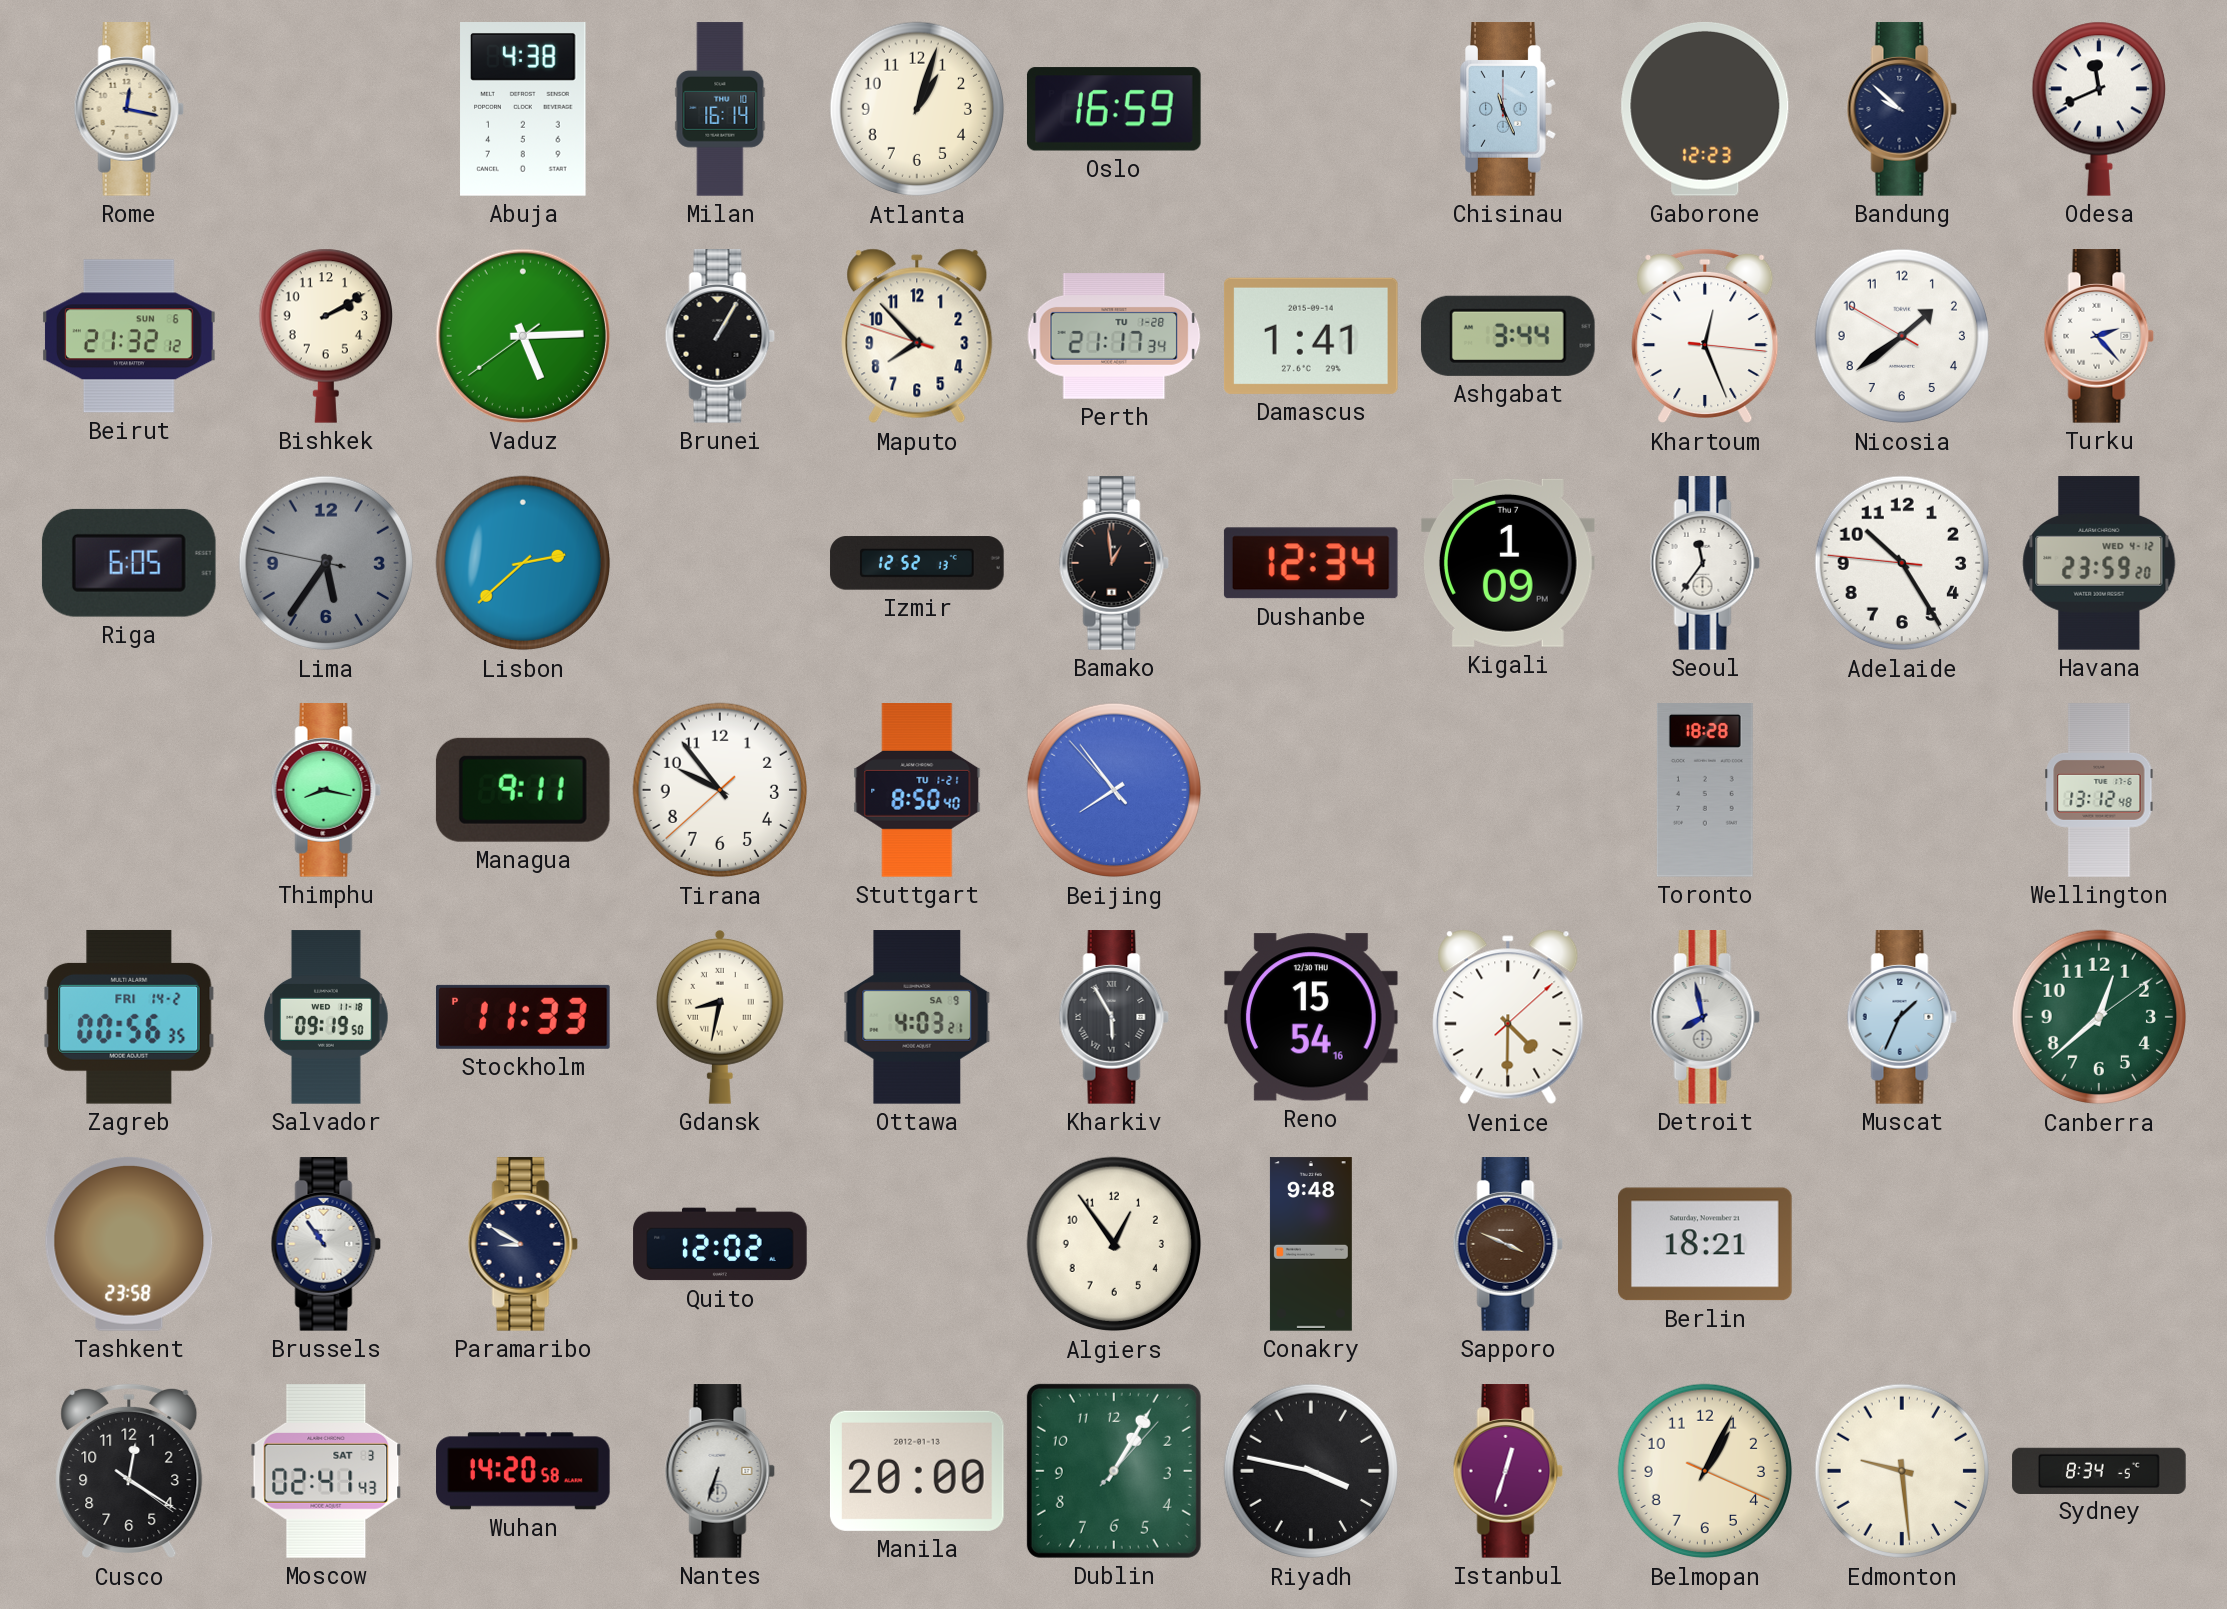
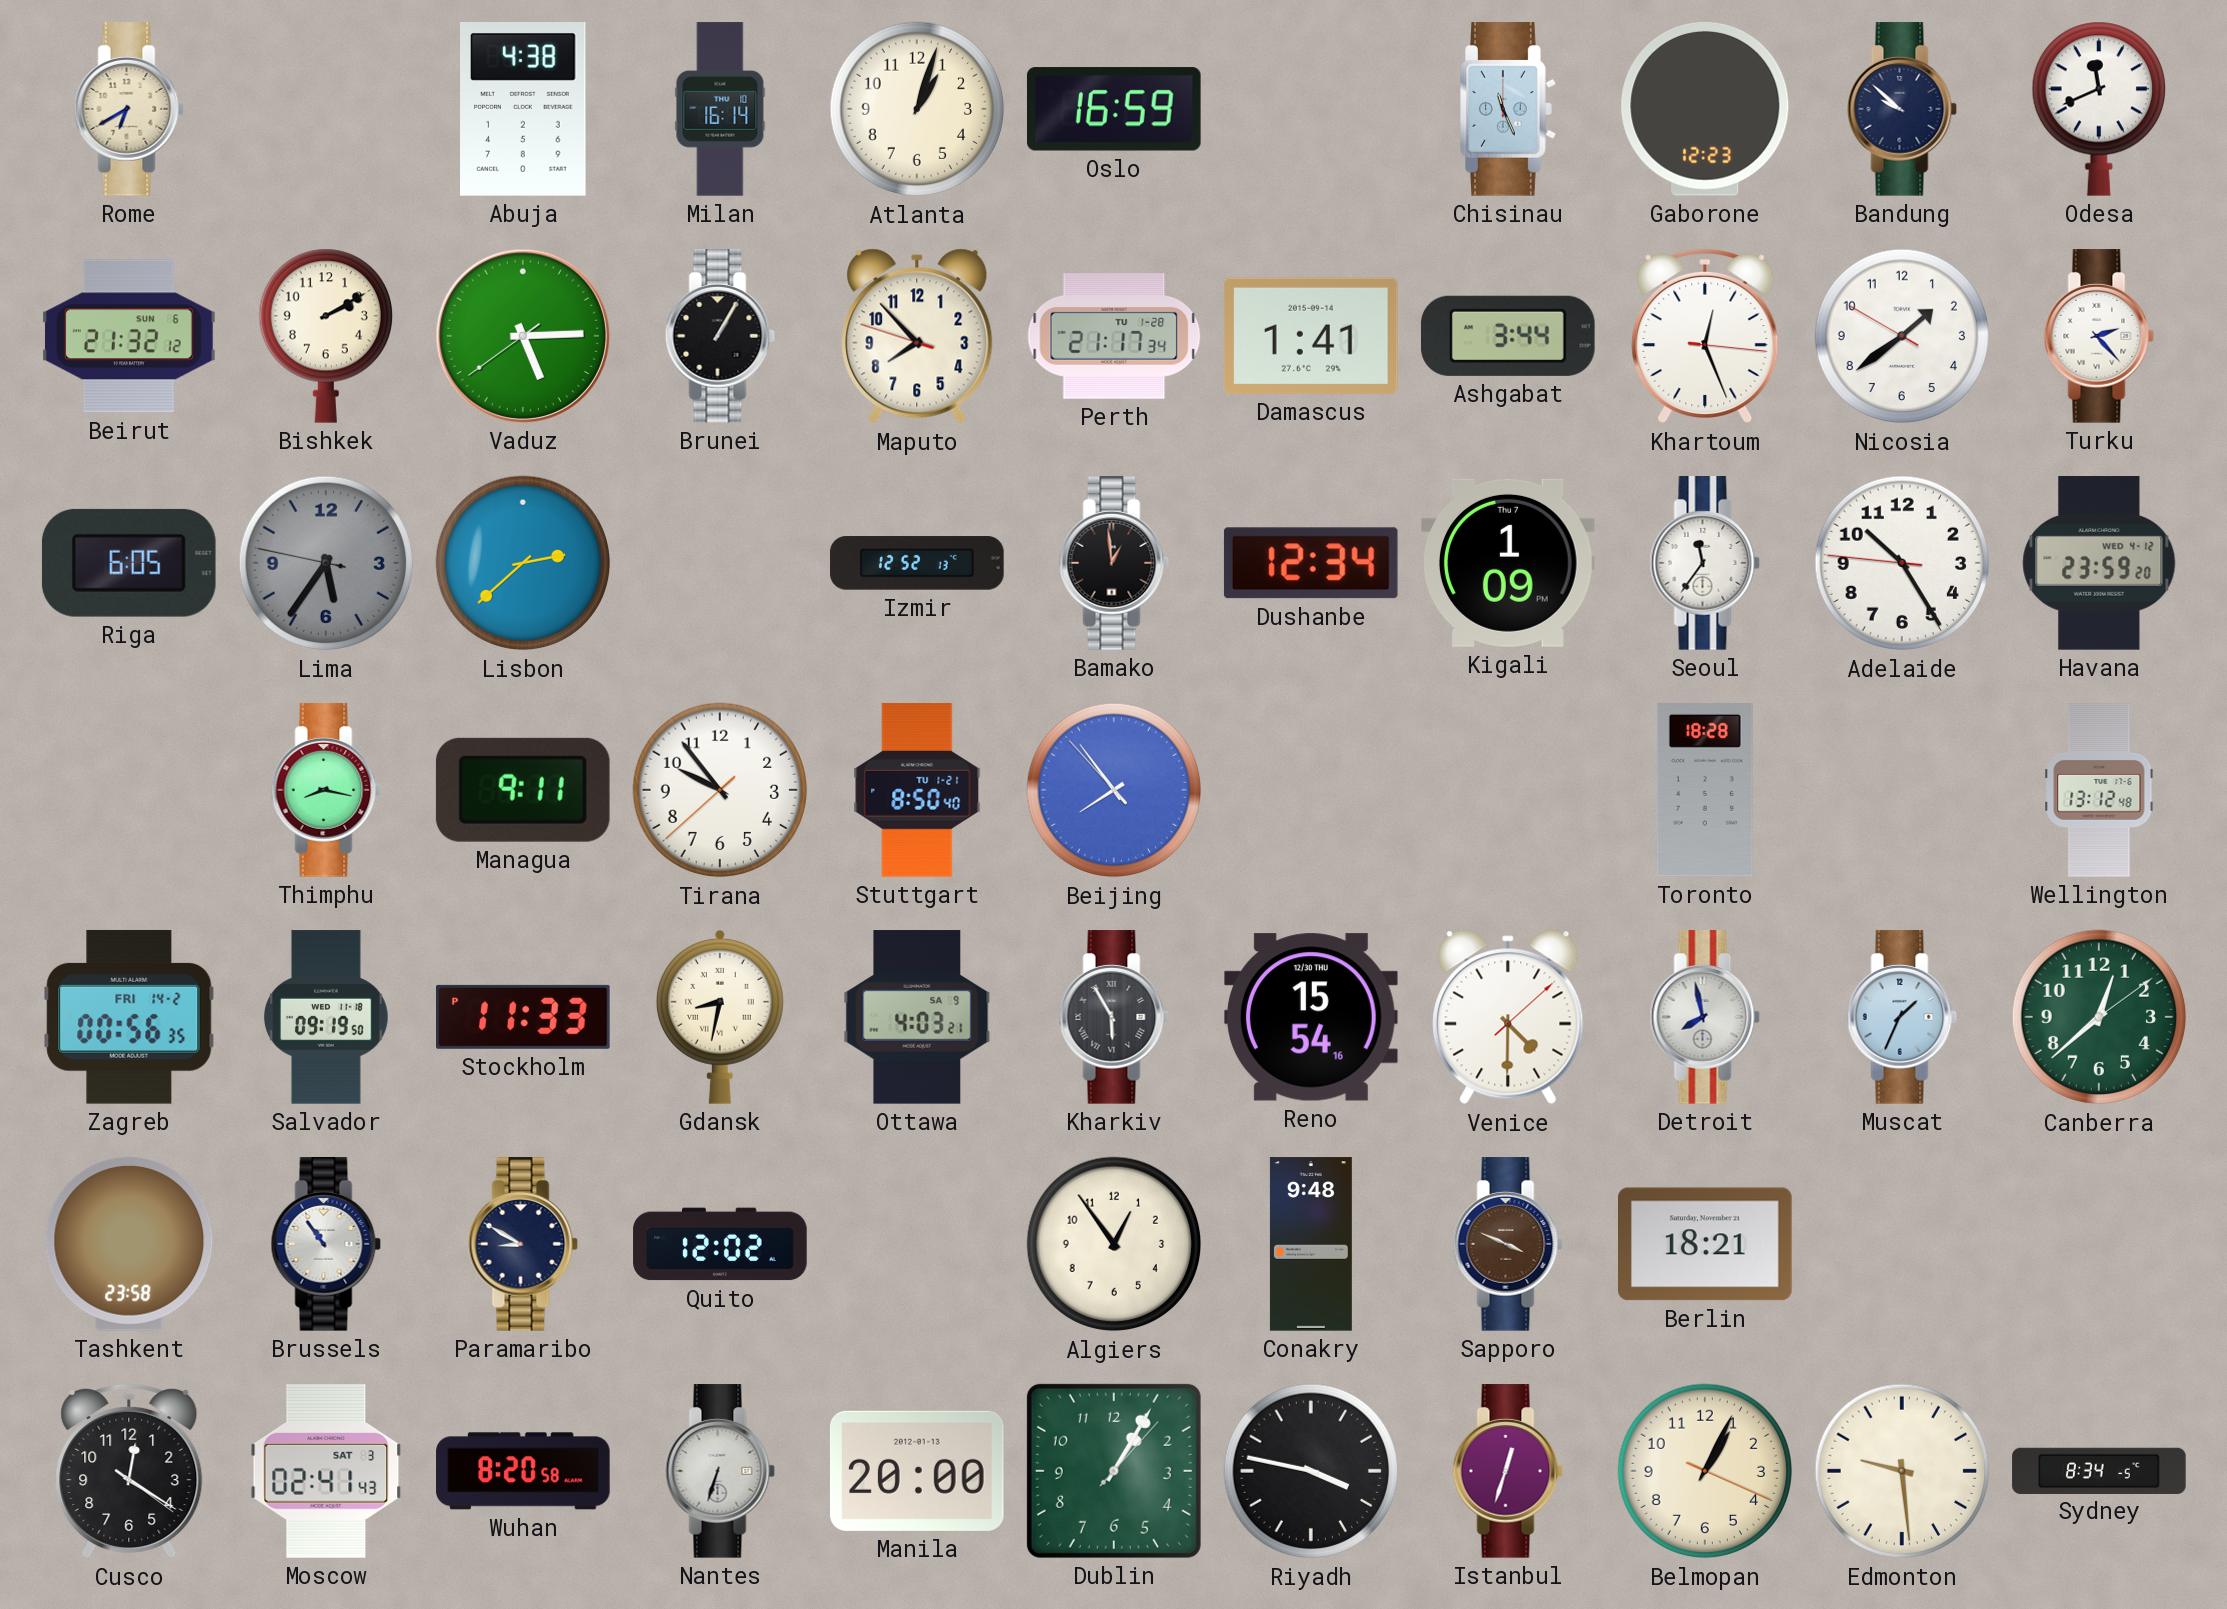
Rome: 12:17 -> 6:40 (129, 109)
Wuhan: 14:20 -> 8:20 (523, 1471)
